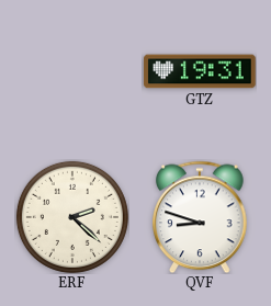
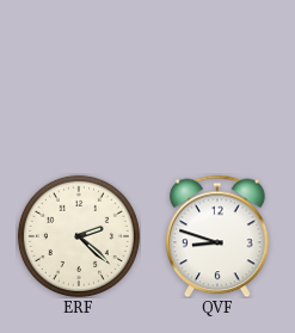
GTZ: 19:31 -> none (200, 71)
